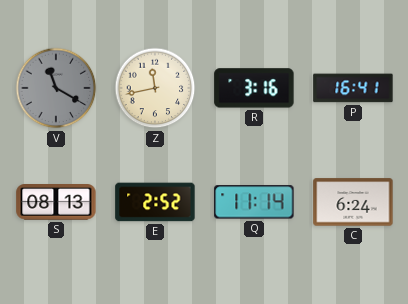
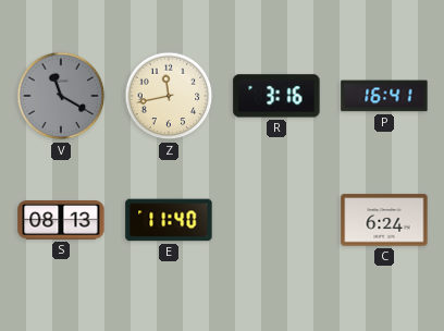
E: 2:52 -> 11:40 (169, 220)
Q: 11:14 -> none (254, 202)
